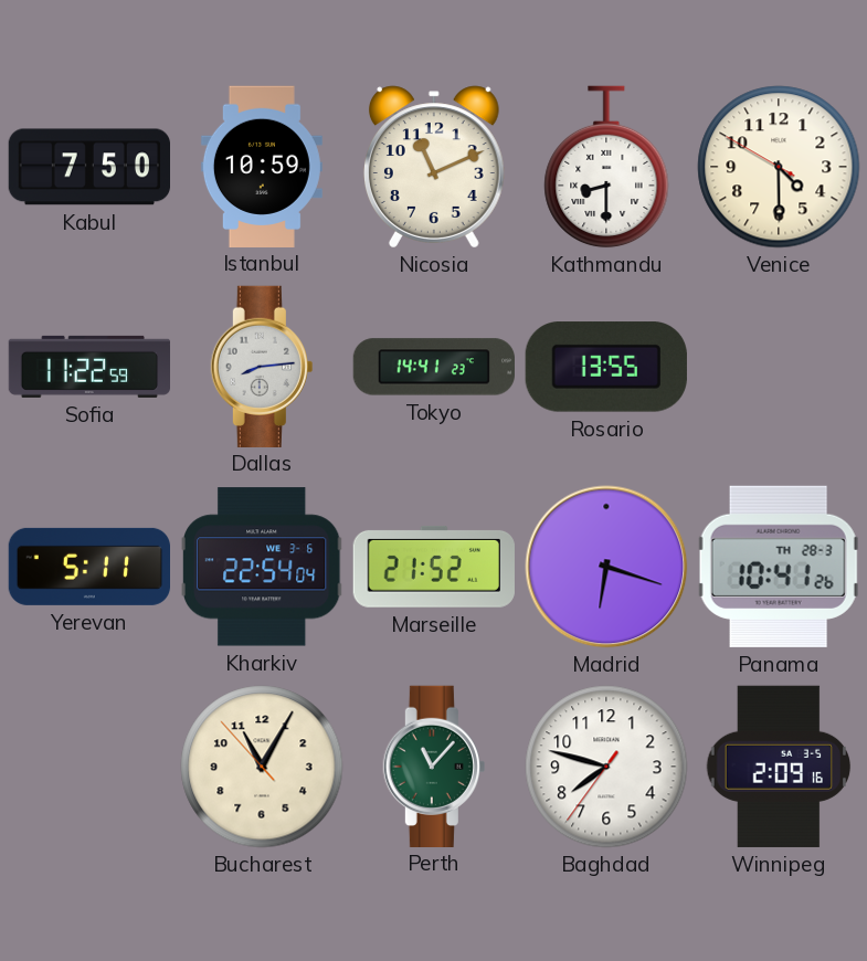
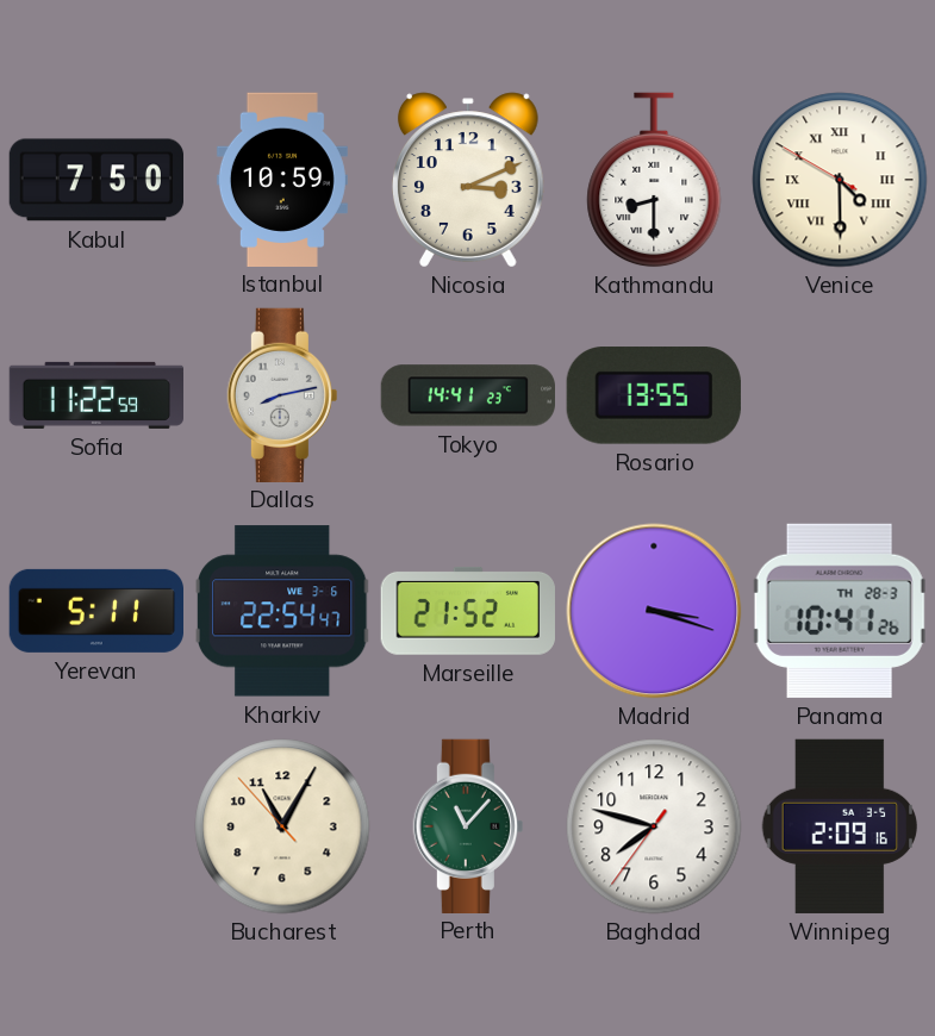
Nicosia: 11:11 -> 3:11 (468, 180)
Venice numerals: Arabic -> Roman (840, 180)
Dallas: 8:14 -> 8:13 (282, 394)
Kharkiv: 22:54:04 -> 22:54:47 (282, 611)
Madrid: 6:18 -> 3:18 (654, 611)
